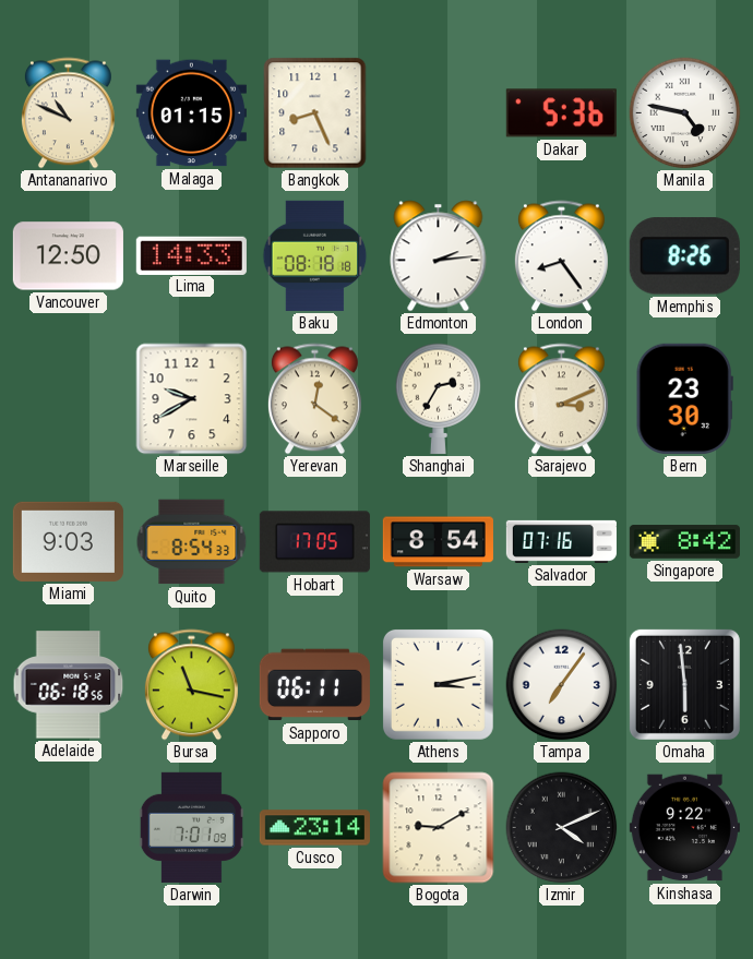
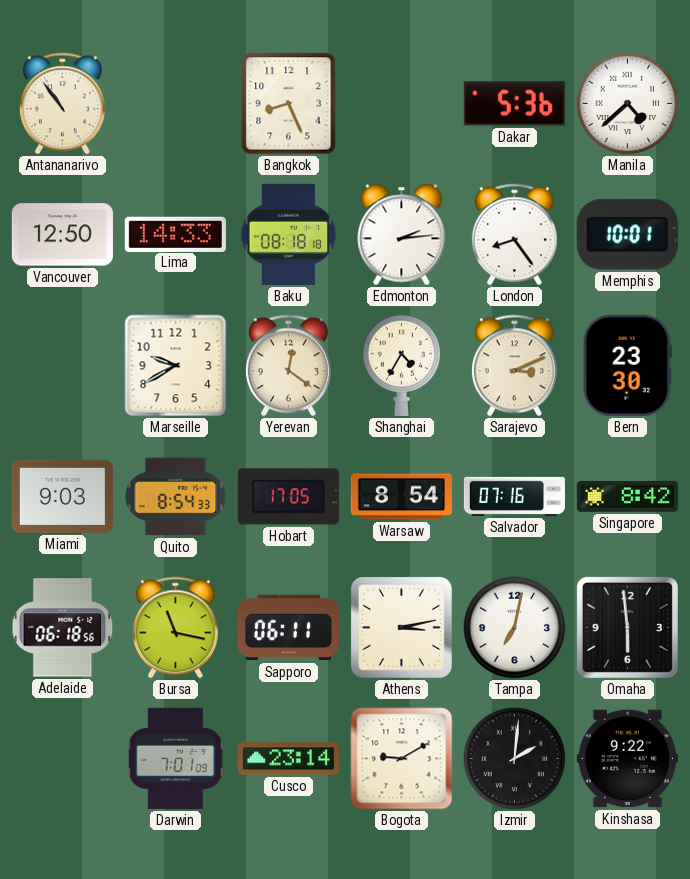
Antananarivo: 10:49 -> 10:54 (62, 104)
Malaga: 01:15 -> none (191, 113)
Manila: 4:47 -> 4:38 (628, 104)
Memphis: 8:26 -> 10:01 (627, 235)
Shanghai: 2:35 -> 4:35 (402, 365)
Tampa: 7:06 -> 7:02 (515, 628)
Izmir: 4:11 -> 2:01 (515, 759)
